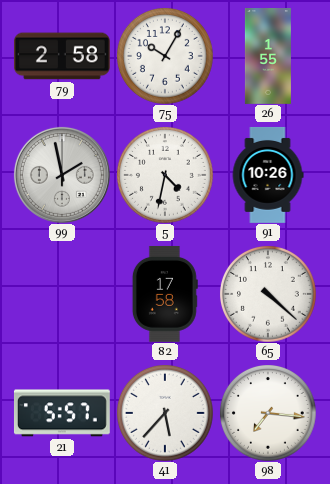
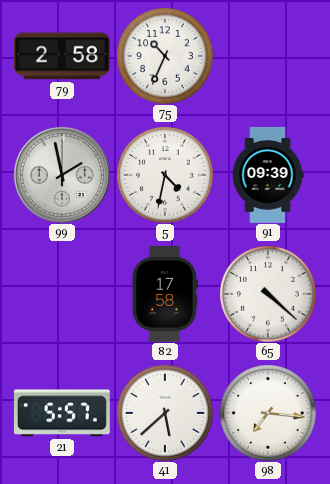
75: 10:05 -> 10:34 (165, 56)
26: 1:55 -> none (268, 57)
91: 10:26 -> 09:39 (268, 175)
41: 5:37 -> 5:38 (165, 413)
